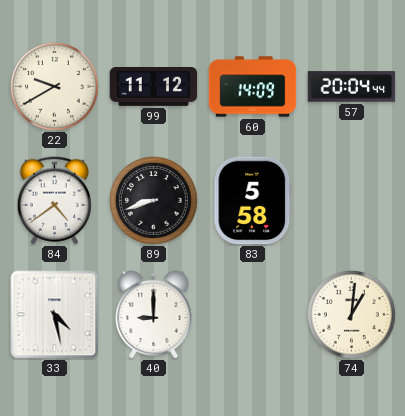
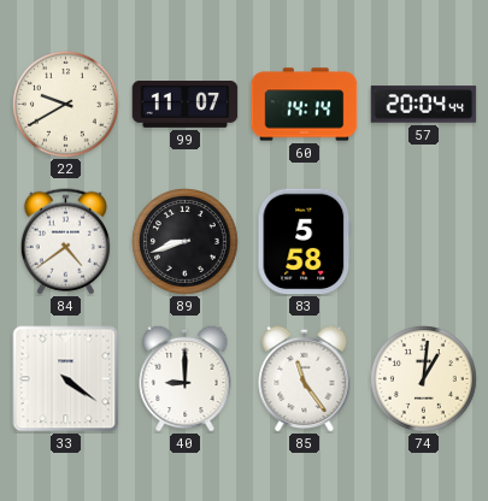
99: 11:12 -> 11:07 (186, 105)
60: 14:09 -> 14:14 (305, 105)
33: 4:28 -> 4:21 (66, 379)
85: none -> 11:24 (305, 378)
